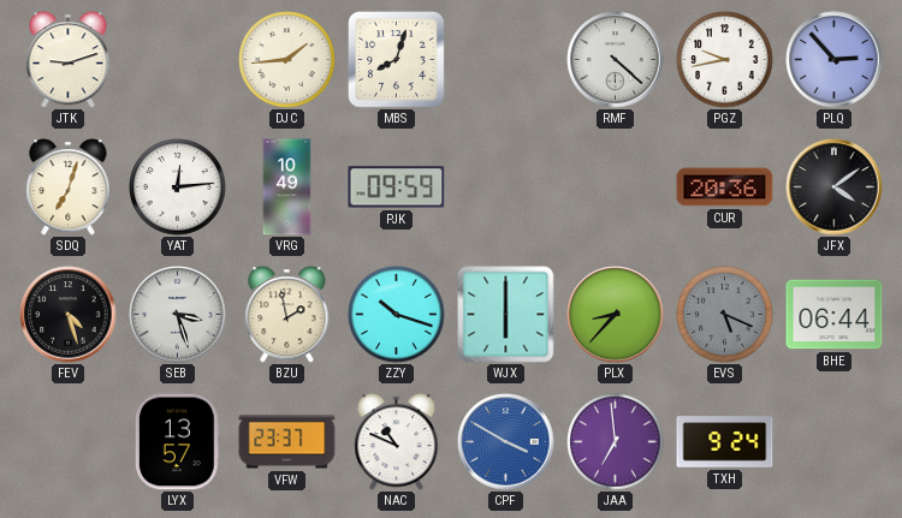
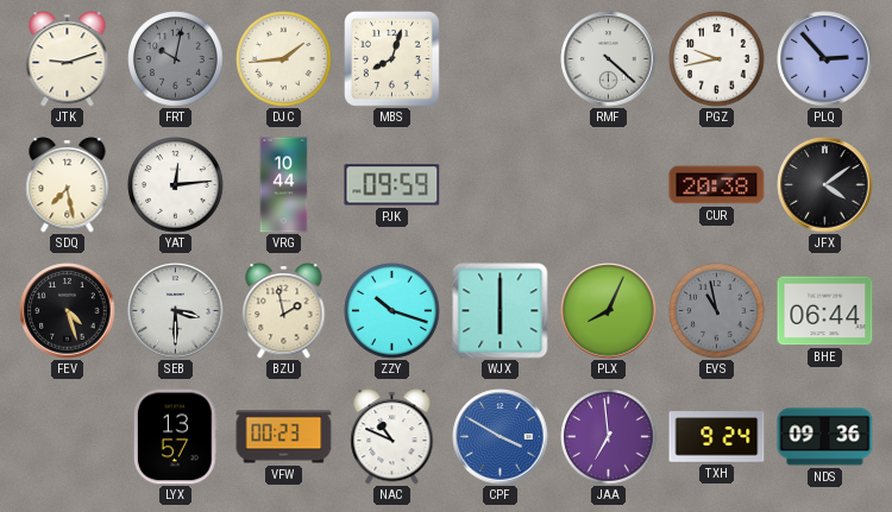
FRT: none -> 10:02 (176, 59)
SDQ: 7:03 -> 7:28 (68, 185)
VRG: 10:49 -> 10:44 (284, 185)
CUR: 20:36 -> 20:38 (717, 185)
SEB: 3:27 -> 3:30 (176, 311)
PLX: 8:37 -> 8:04 (609, 311)
EVS: 5:19 -> 10:58 (717, 311)
VFW: 23:37 -> 00:23 (284, 437)
NDS: none -> 09:36 (825, 437)
